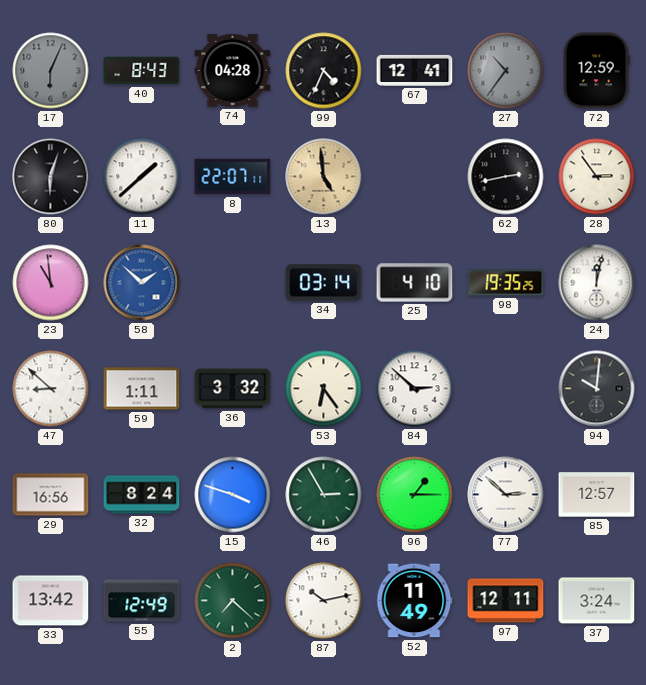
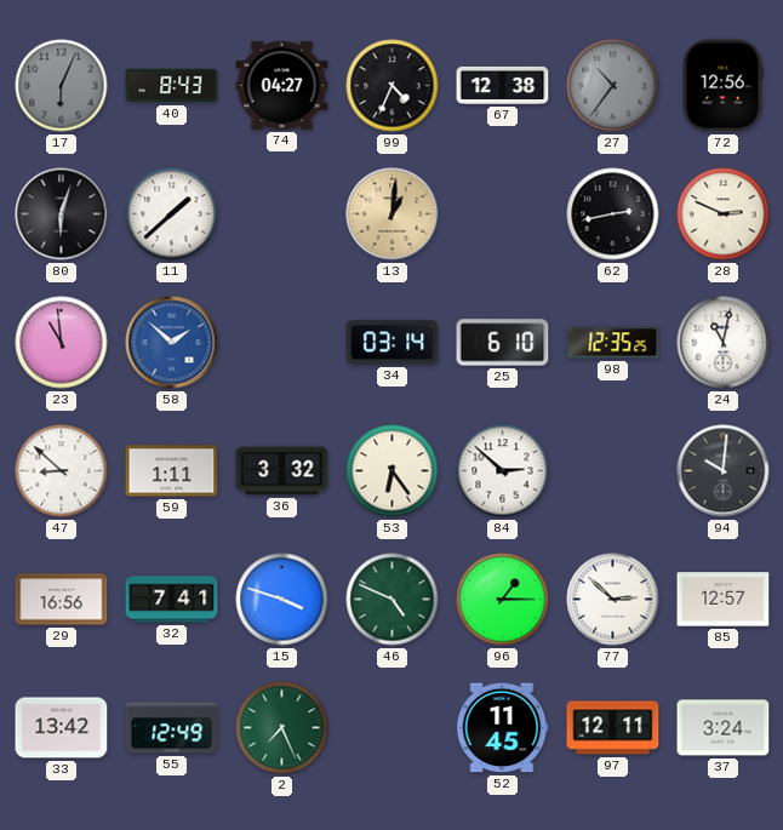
74: 04:28 -> 04:27 (282, 85)
67: 12:41 -> 12:38 (503, 85)
72: 12:59 -> 12:56 (722, 86)
8: 22:07 -> none (233, 177)
13: 4:59 -> 1:01 (393, 214)
28: 2:54 -> 2:49 (724, 214)
25: 4:10 -> 6:10 (503, 343)
98: 19:35 -> 12:35 (613, 343)
24: 12:02 -> 11:02 (724, 343)
32: 8:24 -> 7:41 (172, 600)
46: 2:55 -> 4:49 (393, 600)
2: 7:22 -> 7:26 (282, 728)
87: 10:13 -> none (324, 601)
52: 11:49 -> 11:45 (503, 728)
